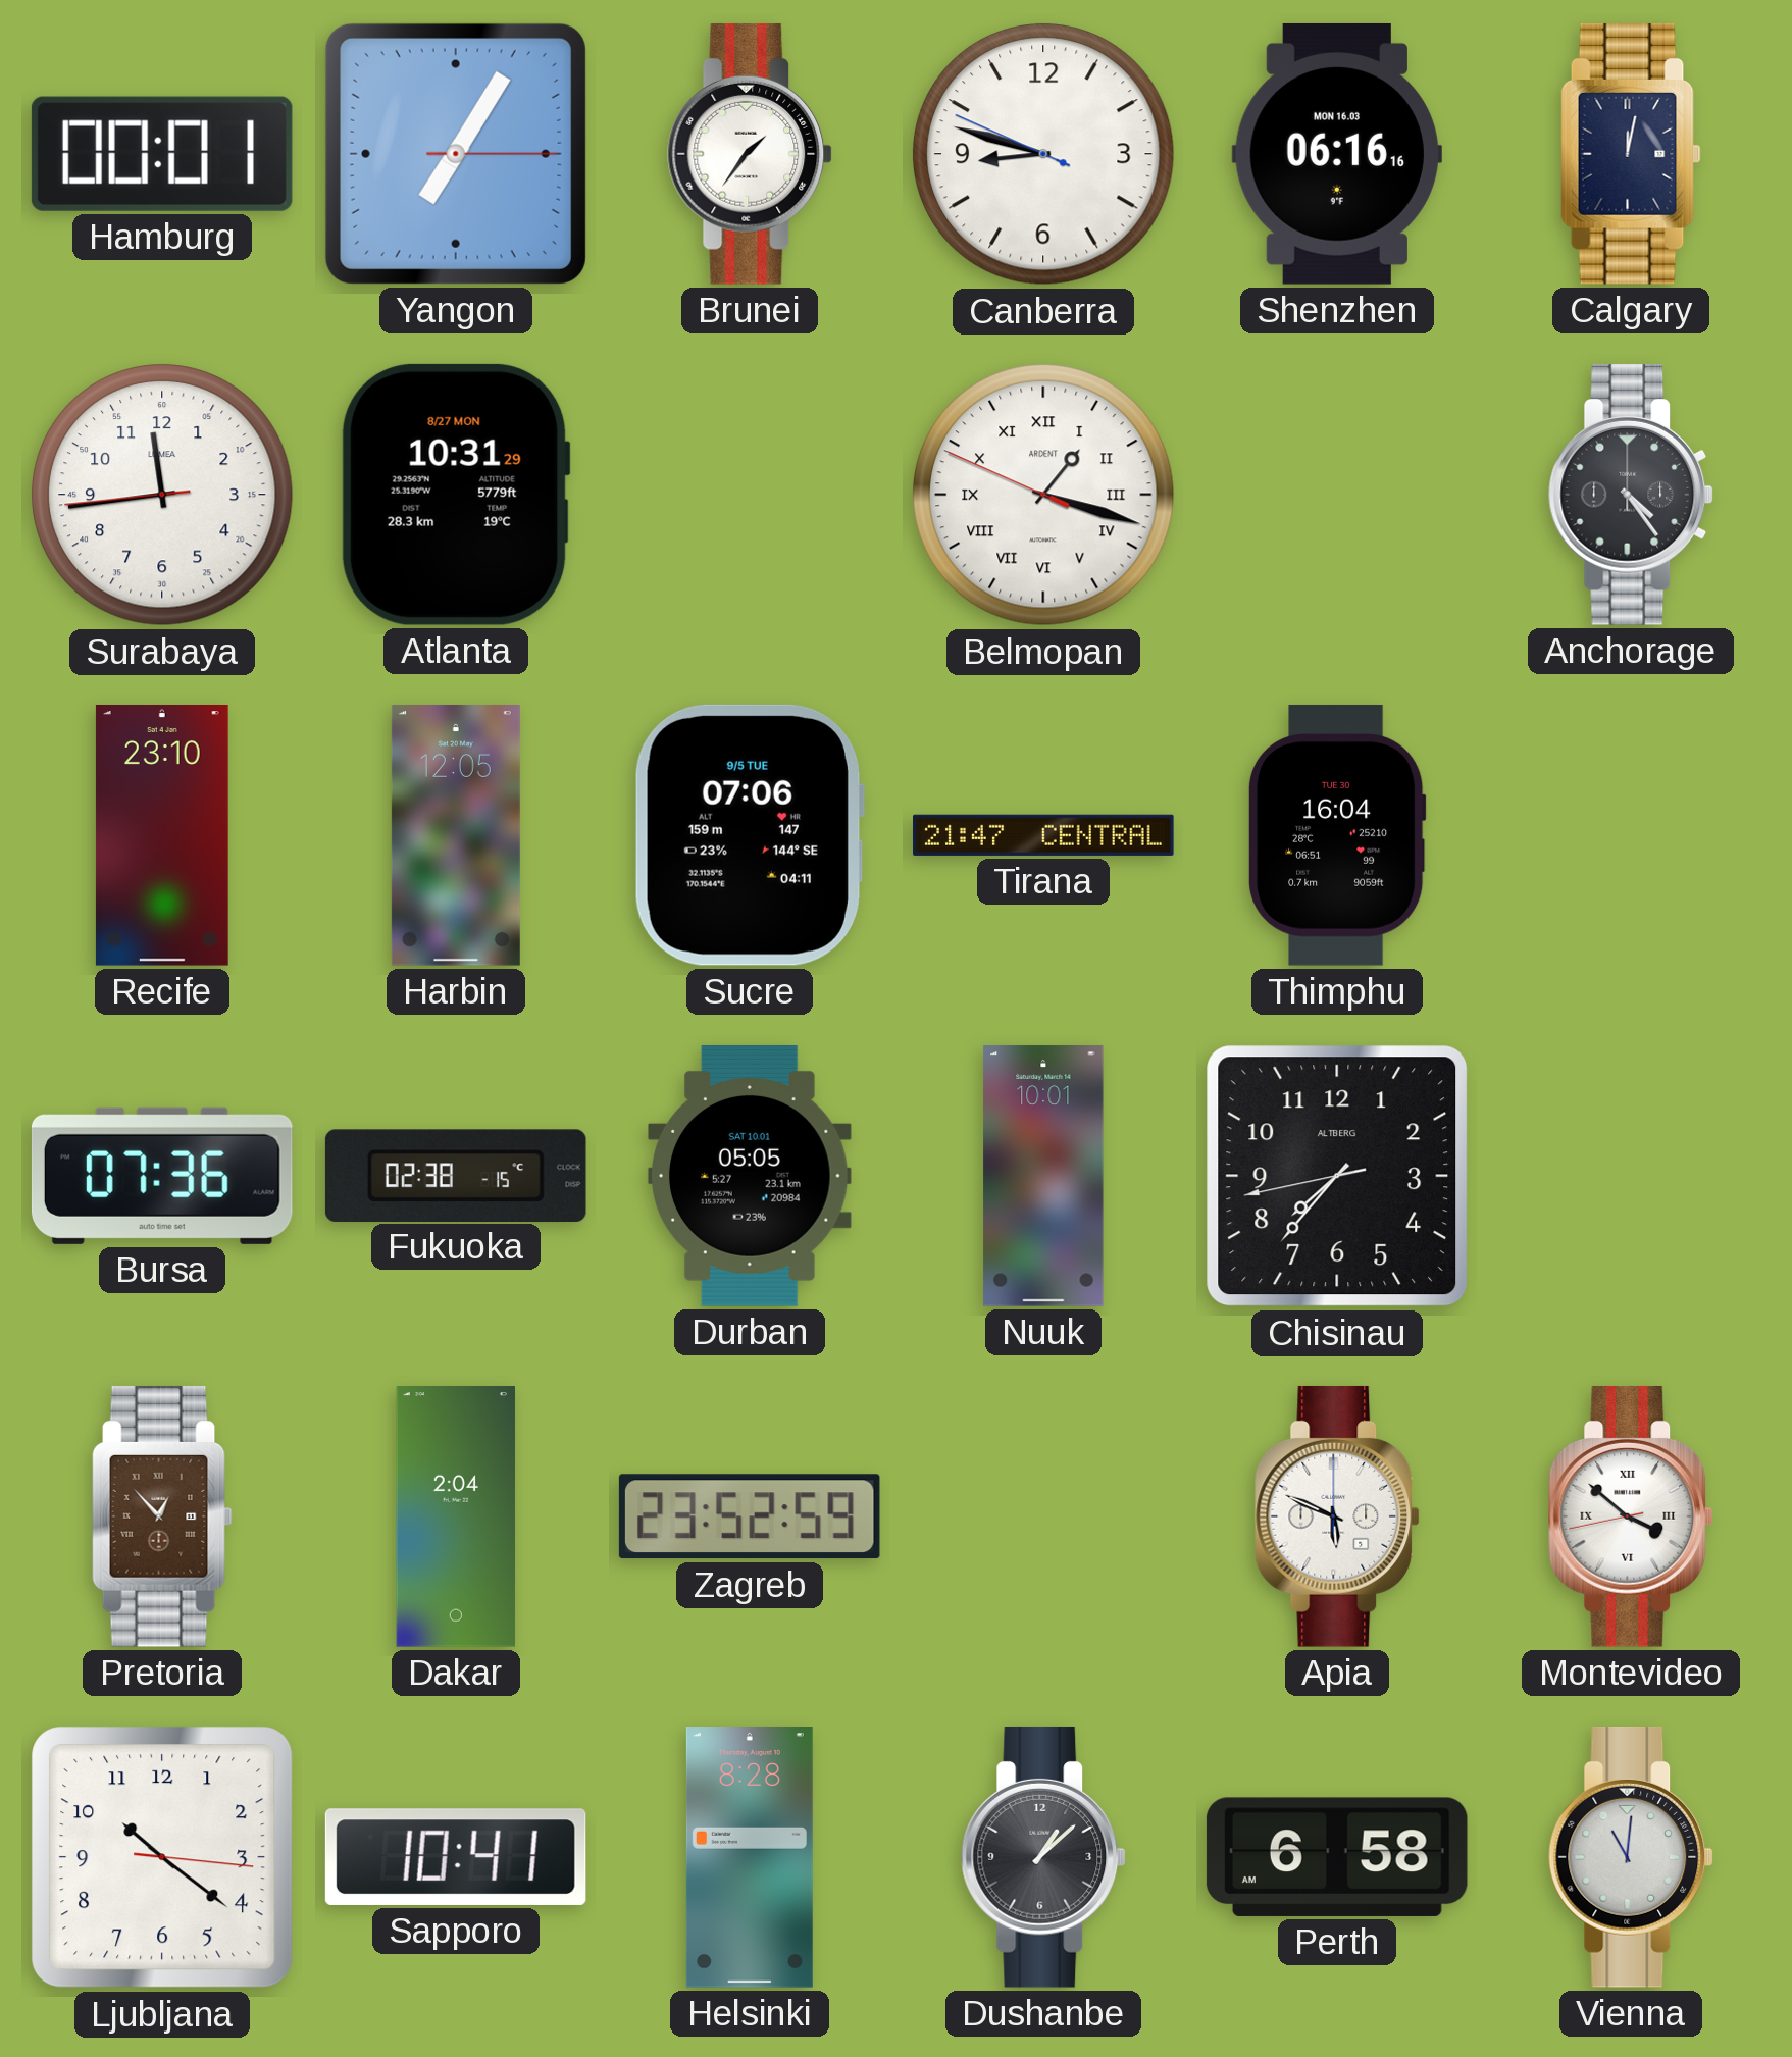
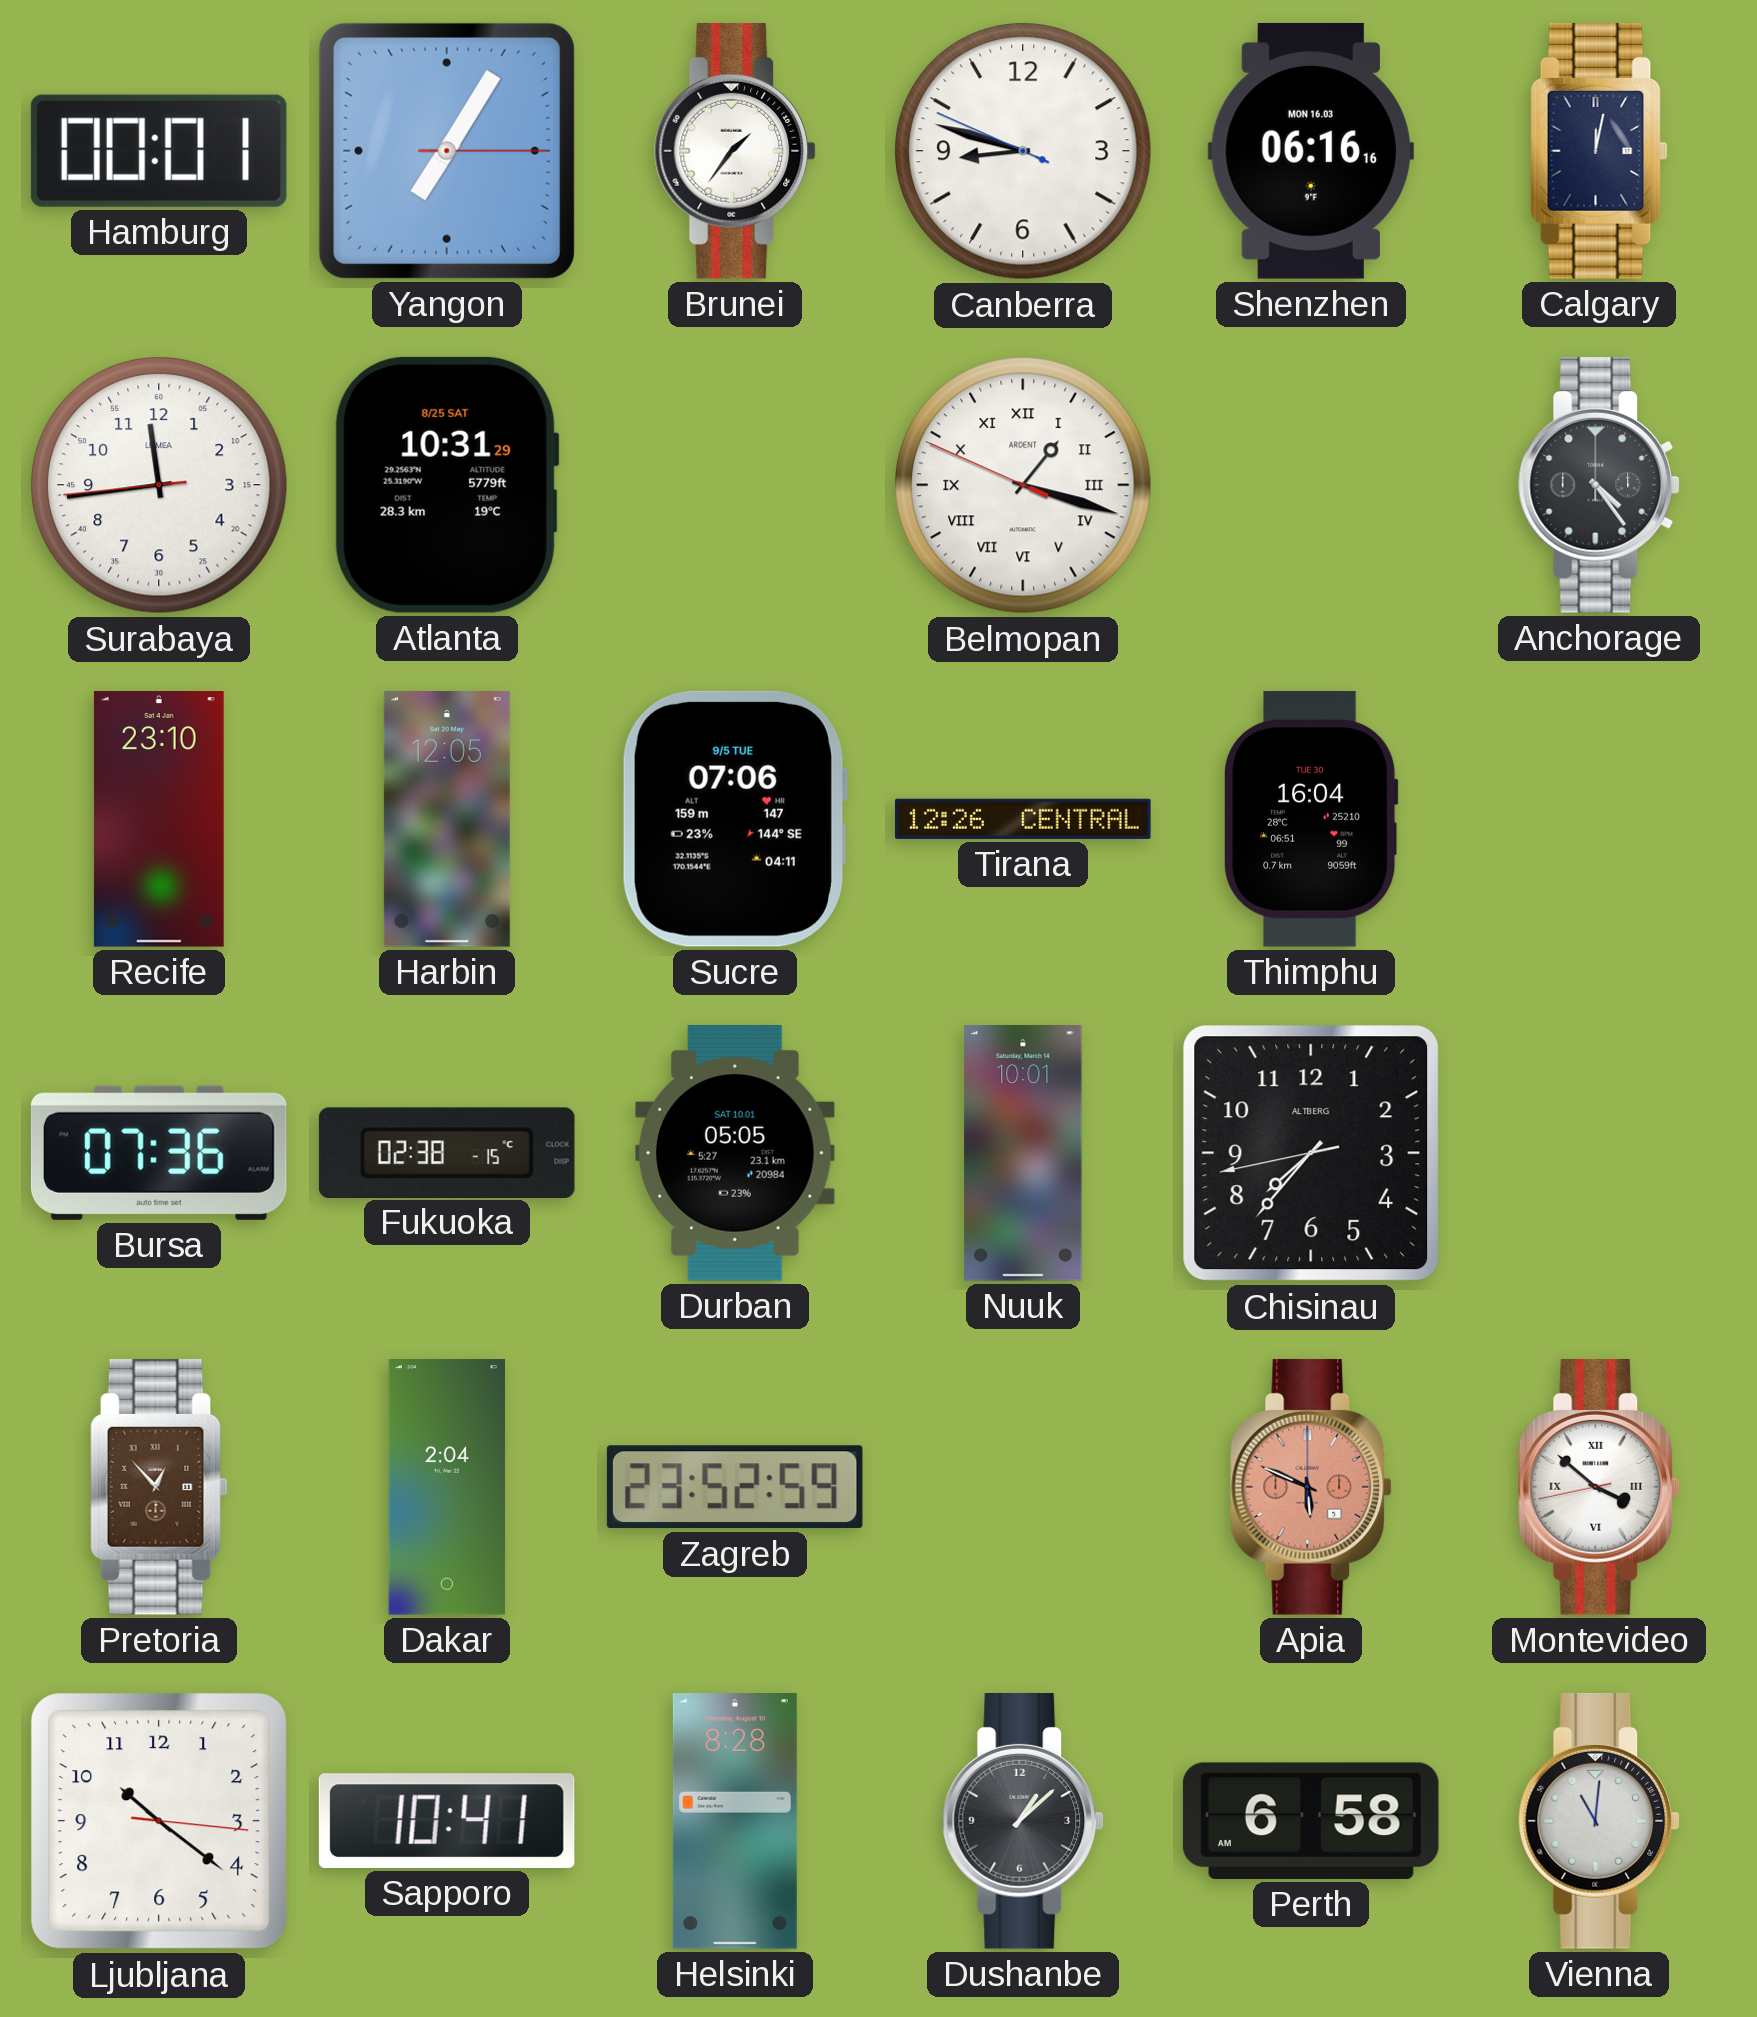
Atlanta date: 8/27 MON -> 8/25 SAT (447, 485)
Tirana: 21:47 -> 12:26 (1023, 819)
Apia dial: white -> salmon (1311, 1487)
